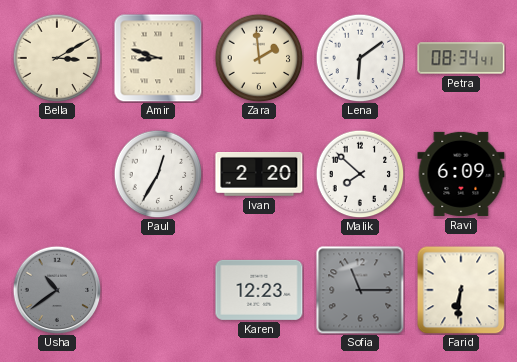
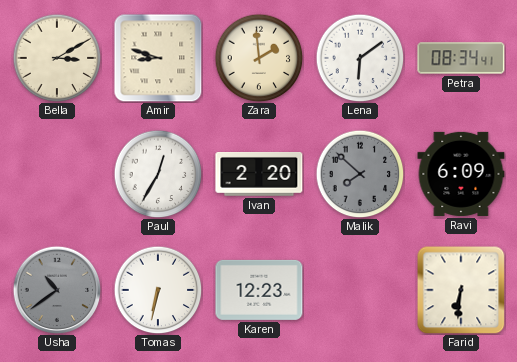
Malik dial: white -> grey (360, 174)
Tomas: none -> 6:32 (158, 290)
Sofia: 11:15 -> none (360, 290)
